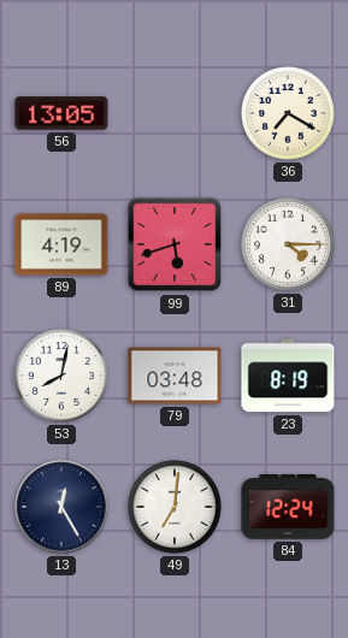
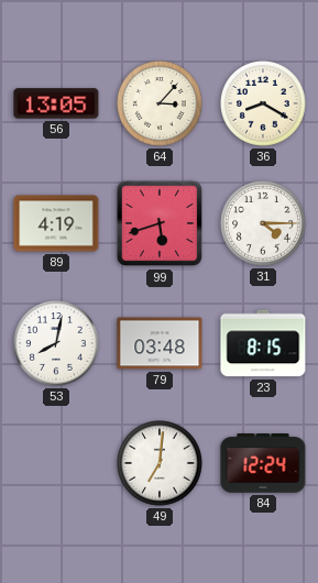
64: none -> 3:07 (160, 103)
36: 7:20 -> 8:20 (263, 103)
23: 8:19 -> 8:15 (263, 343)
13: 12:25 -> none (61, 507)
